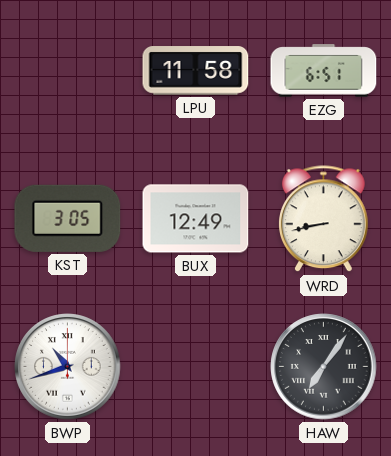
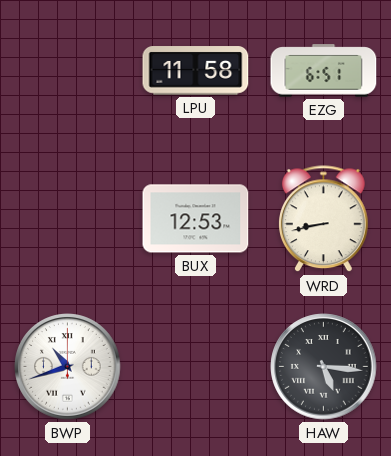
KST: 3:05 -> none (68, 218)
BUX: 12:49 -> 12:53 (196, 219)
HAW: 7:06 -> 5:16 (324, 367)
